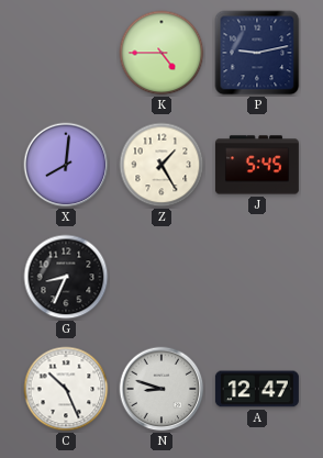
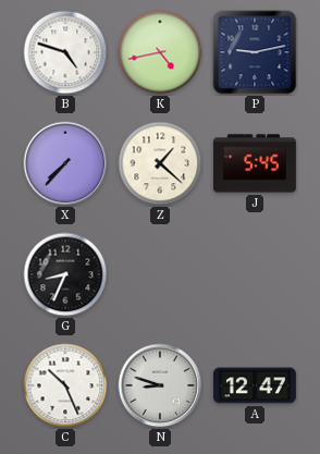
B: none -> 4:48 (65, 52)
K: 4:45 -> 4:43 (160, 52)
X: 8:01 -> 7:37 (65, 163)
Z: 1:25 -> 1:22 (160, 163)
